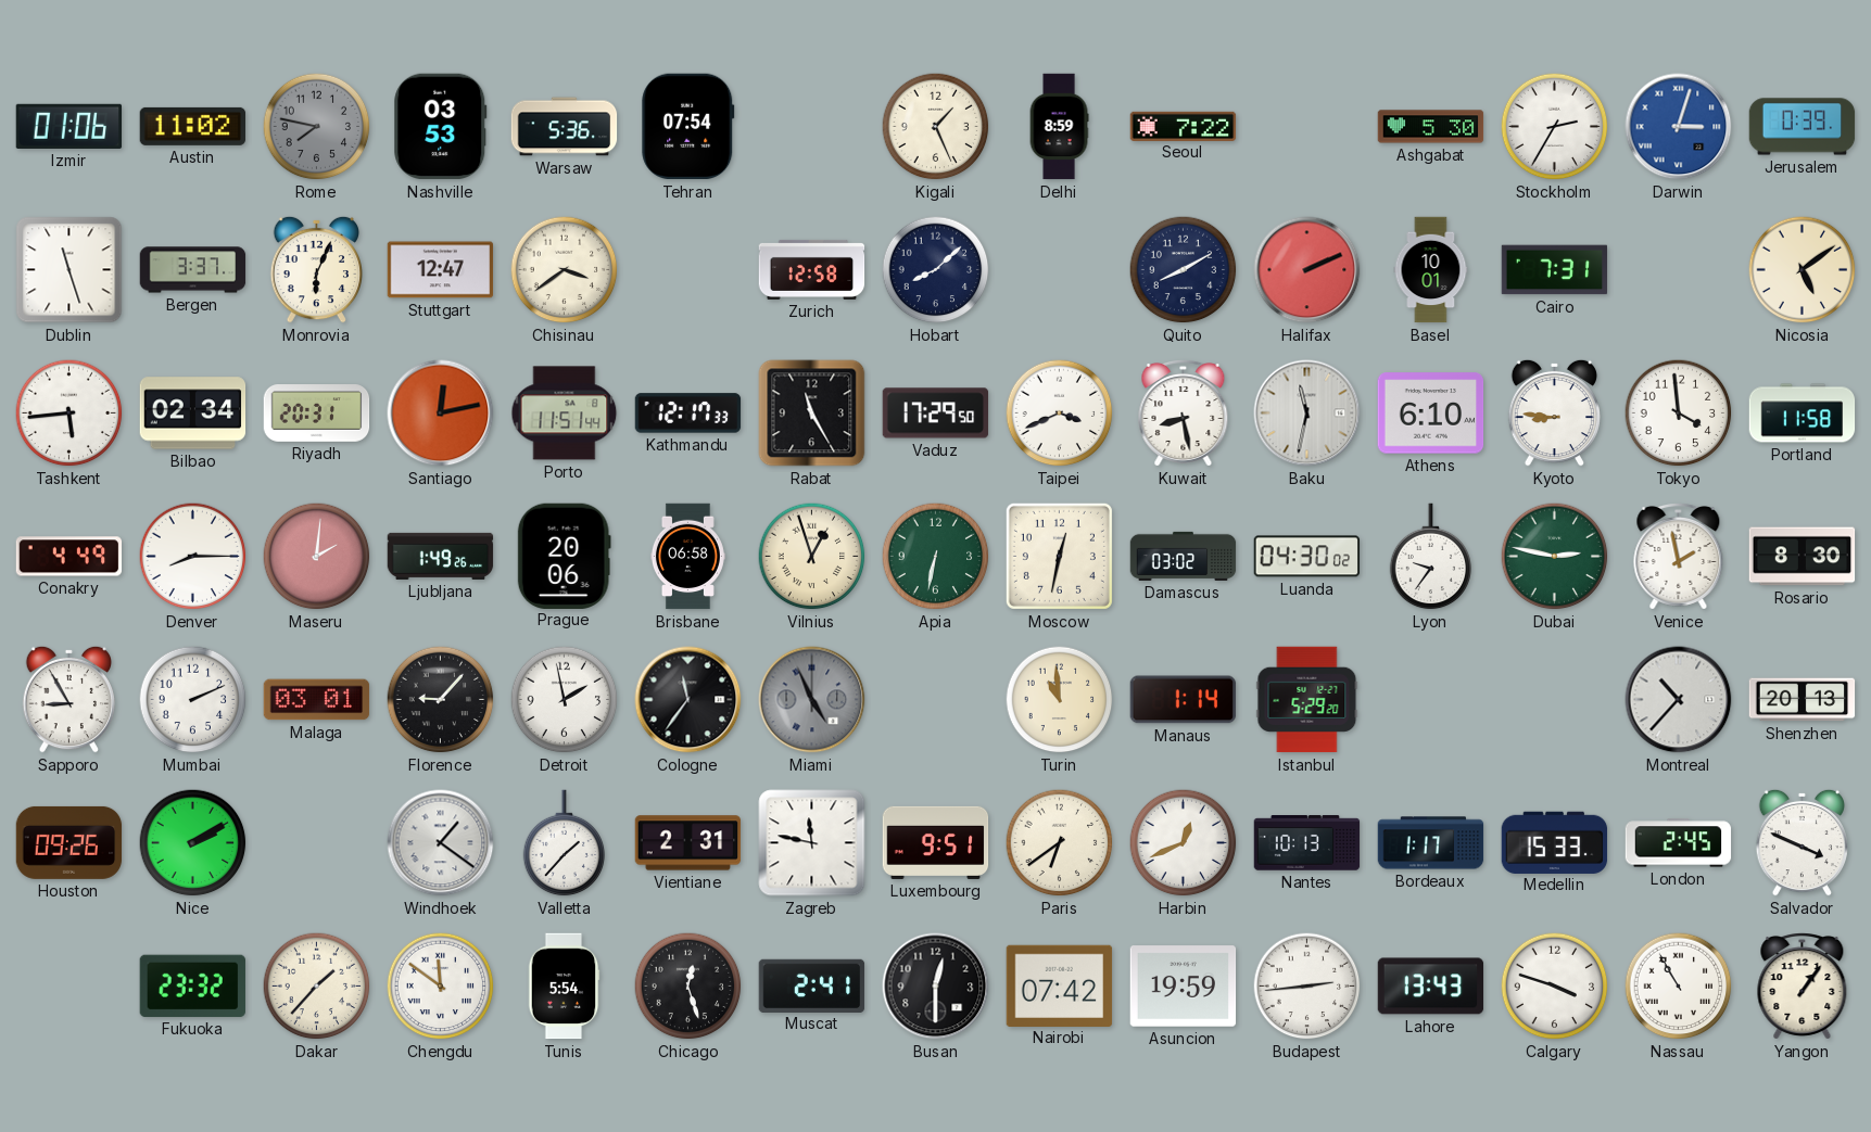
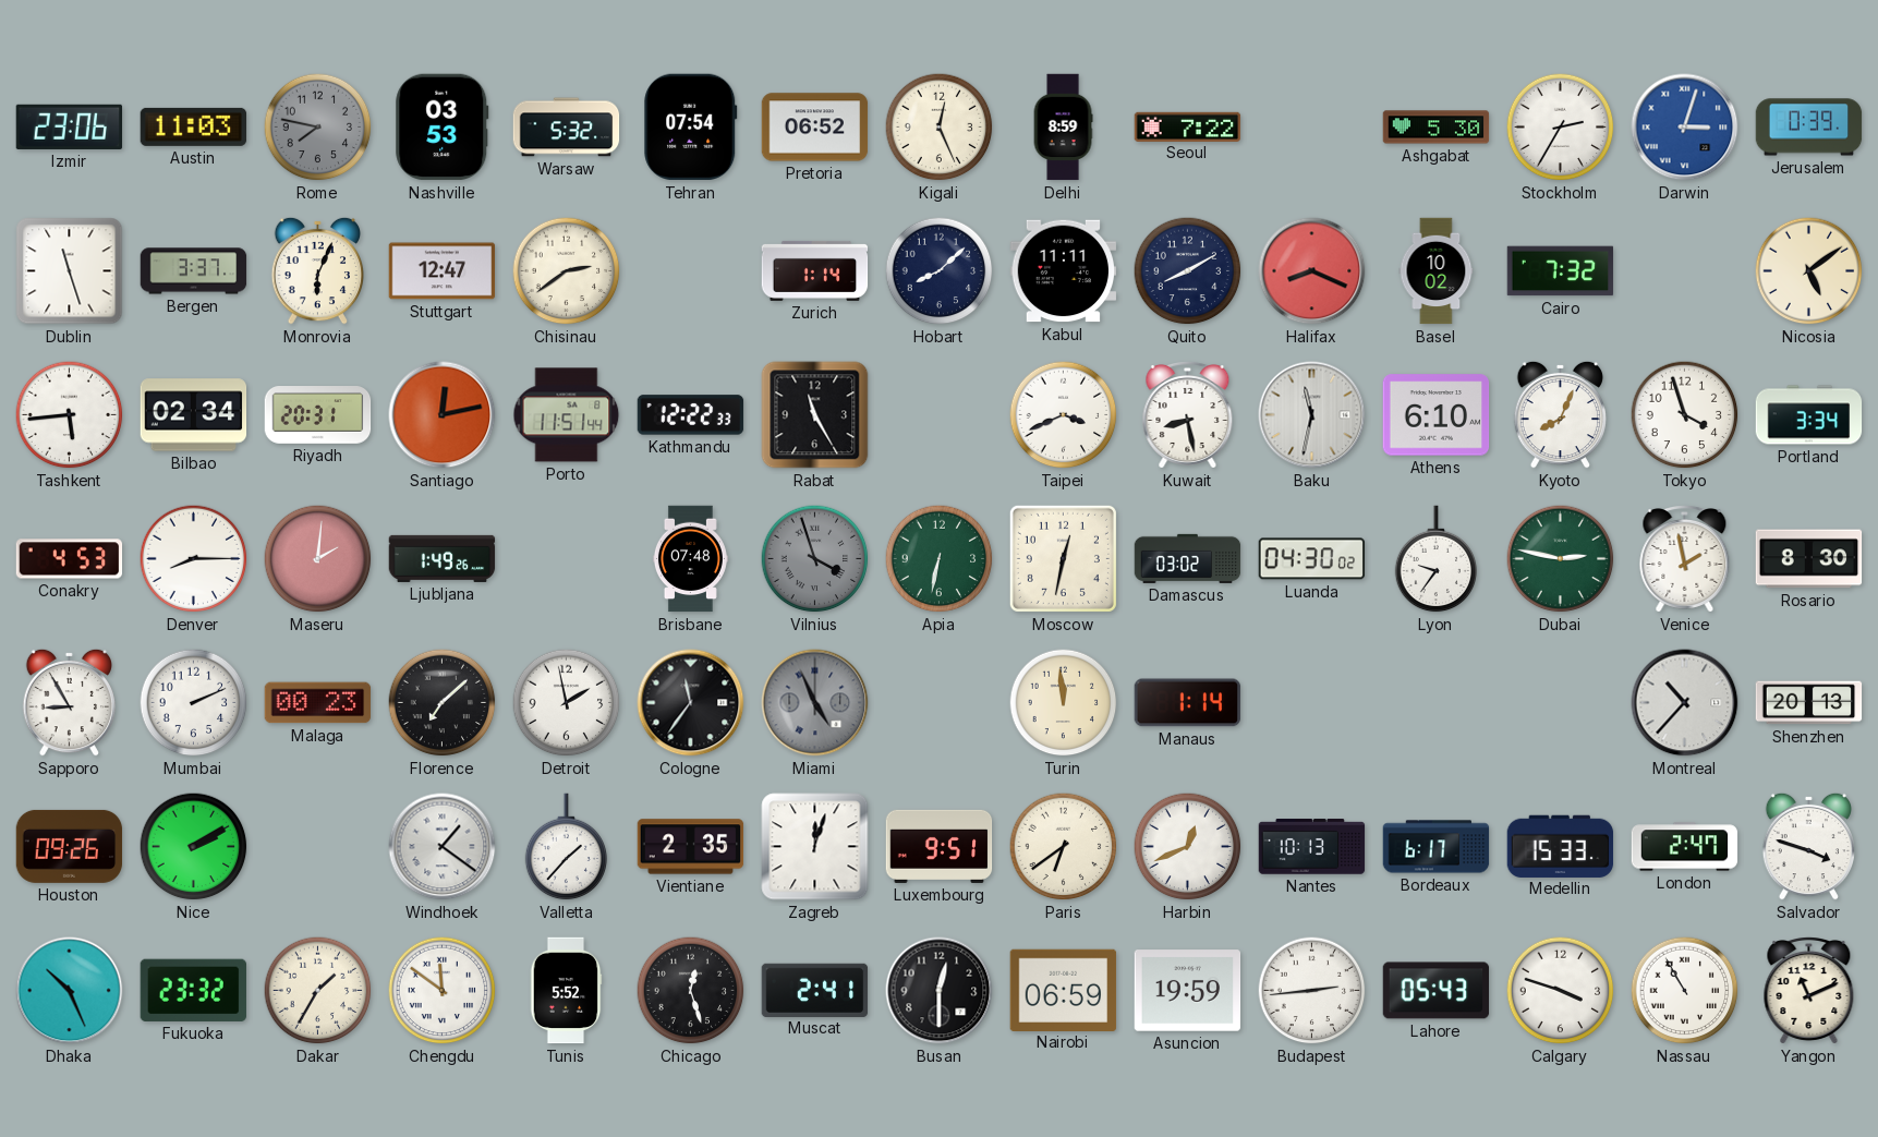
Izmir: 01:06 -> 23:06 (70, 126)
Austin: 11:02 -> 11:03 (194, 126)
Warsaw: 5:36 -> 5:32 (567, 128)
Pretoria: none -> 06:52 (815, 128)
Kigali: 1:26 -> 12:26 (940, 128)
Chisinau: 3:39 -> 2:39 (567, 271)
Zurich: 12:58 -> 1:14 (815, 270)
Kabul: none -> 11:11 (1064, 271)
Halifax: 2:11 -> 8:19 (1312, 271)
Basel: 10:01 -> 10:02 (1437, 271)
Cairo: 7:31 -> 7:32 (1561, 271)
Kathmandu: 12:17 -> 12:22 (691, 415)
Vaduz: 17:29 -> none (936, 414)
Kyoto: 8:46 -> 8:04 (1561, 414)
Tokyo: 3:59 -> 3:57 (1685, 415)
Portland: 11:58 -> 3:34 (1809, 415)
Conakry: 4:49 -> 4:53 (70, 559)
Prague: 20:06 -> none (564, 556)
Brisbane: 06:58 -> 07:48 (690, 559)
Vilnius: 12:57 -> 3:57 (815, 559)
Vilnius dial: cream -> grey (815, 559)
Malaga: 03:01 -> 00:23 (318, 703)
Florence: 9:07 -> 7:08 (443, 703)
Turin: 10:59 -> 11:59 (1064, 703)
Istanbul: 5:29 -> none (1307, 700)
Vientiane: 2:31 -> 2:35 (691, 847)
Zagreb: 11:47 -> 12:03 (815, 847)
Bordeaux: 1:17 -> 6:17 (1437, 847)
London: 2:45 -> 2:47 (1685, 847)
Salvador: 3:49 -> 3:48 (1809, 846)
Dhaka: none -> 10:26 (70, 991)
Dakar: 1:37 -> 1:35 (318, 991)
Tunis: 5:54 -> 5:52 (566, 991)
Nairobi: 07:42 -> 06:59 (1064, 990)
Lahore: 13:43 -> 05:43 (1437, 991)
Yangon: 1:06 -> 11:11 (1809, 991)
